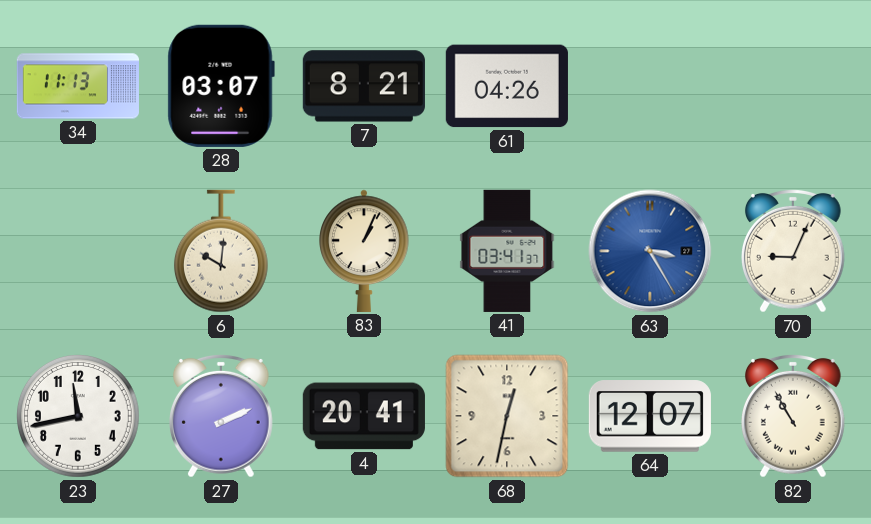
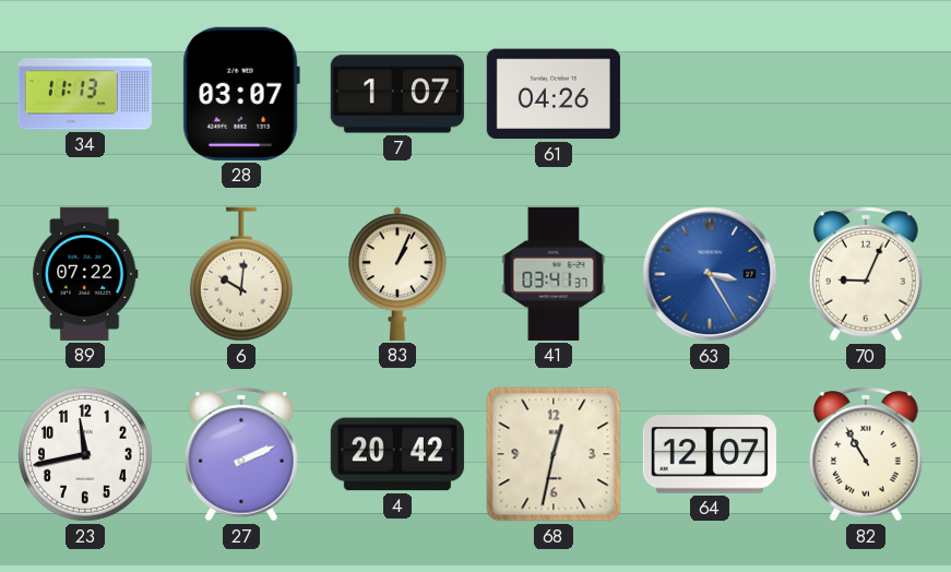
7: 8:21 -> 1:07 (397, 94)
89: none -> 07:22 (85, 274)
4: 20:41 -> 20:42 (397, 454)
